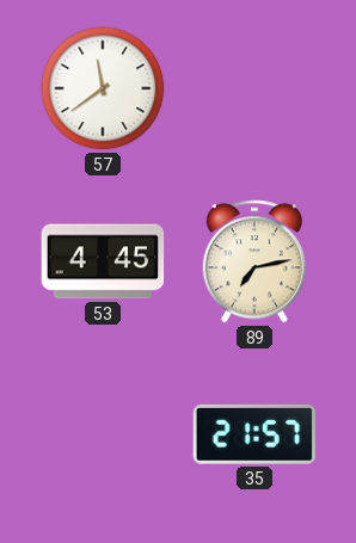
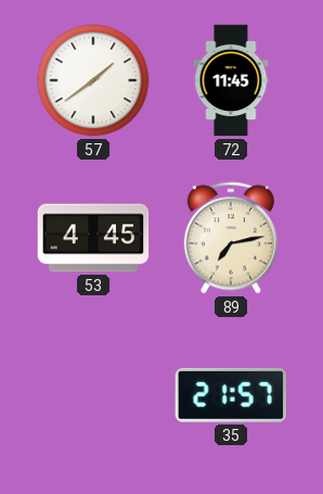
57: 11:39 -> 1:39 (93, 80)
72: none -> 11:45 (231, 80)
